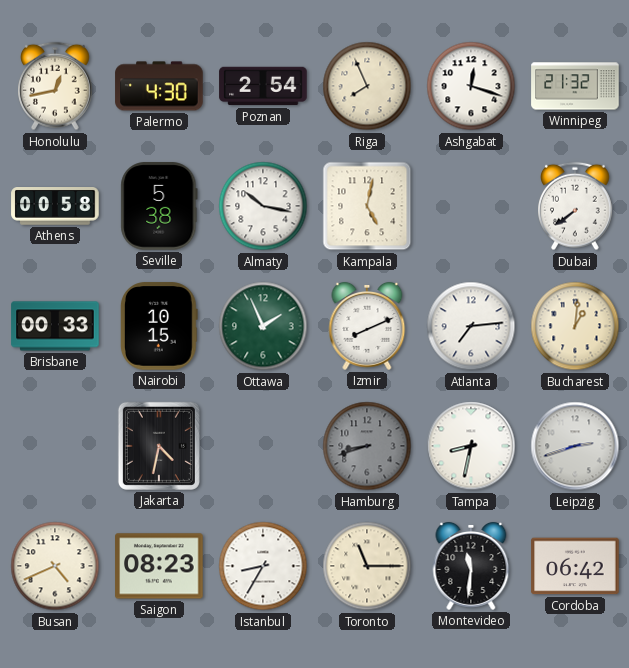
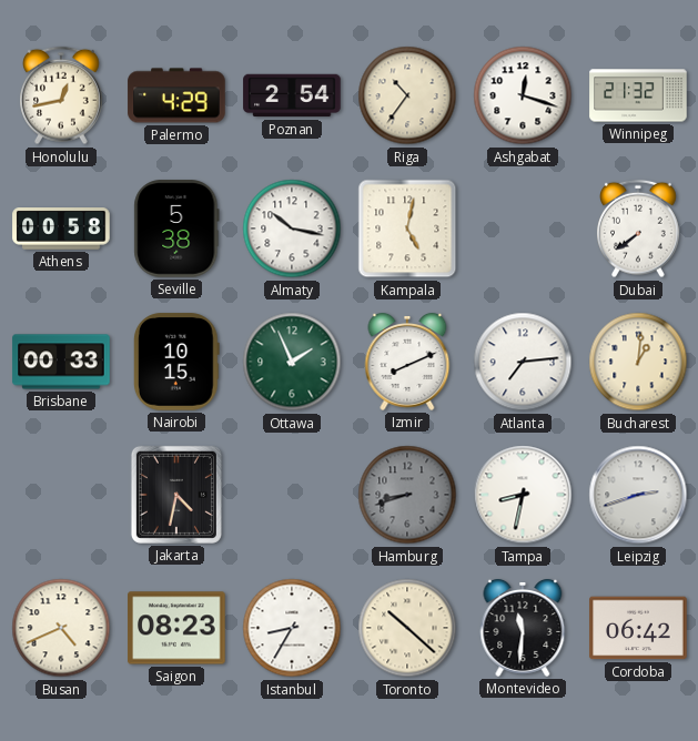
Palermo: 4:30 -> 4:29 (176, 95)
Riga: 7:56 -> 10:36 (407, 95)
Toronto: 11:15 -> 10:22 (407, 628)
